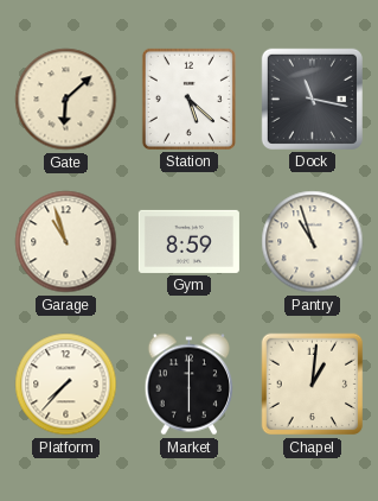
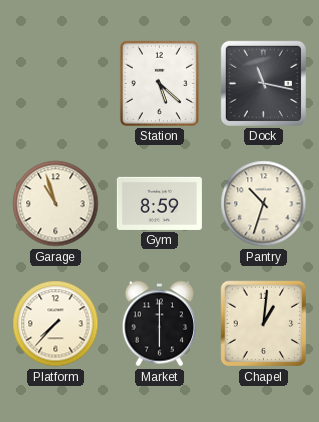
Gate: 6:08 -> none (66, 100)
Pantry: 10:57 -> 10:33 (264, 204)
